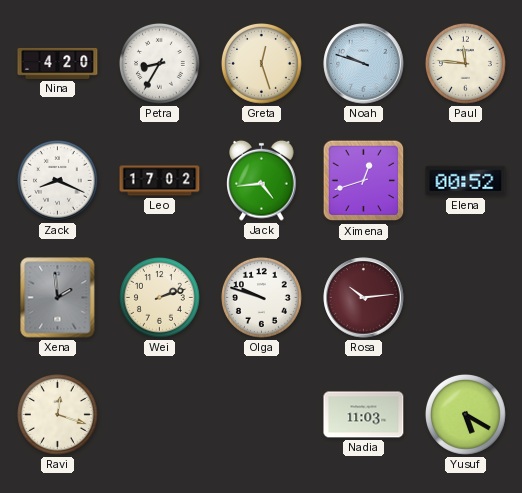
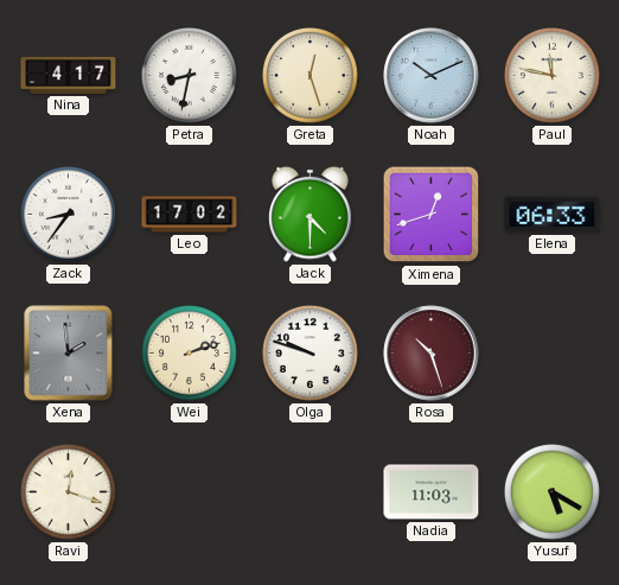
Nina: 4:20 -> 4:17 (69, 75)
Petra: 8:35 -> 8:32 (190, 76)
Noah: 9:48 -> 10:11 (432, 76)
Paul: 11:46 -> 11:47 (553, 76)
Zack: 8:19 -> 8:36 (69, 215)
Jack: 4:44 -> 4:30 (311, 214)
Elena: 00:52 -> 06:33 (553, 215)
Rosa: 10:14 -> 10:27 (432, 354)
